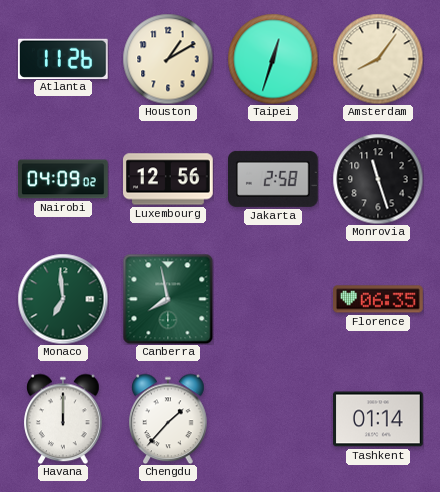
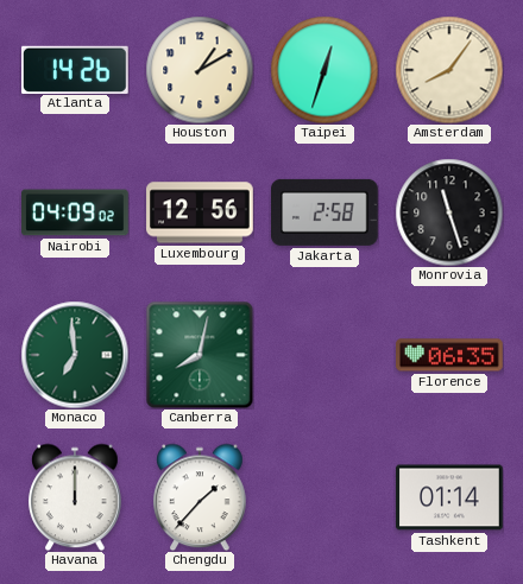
Atlanta: 11:26 -> 14:26 (76, 69)
Canberra: 7:58 -> 8:02 (200, 355)
